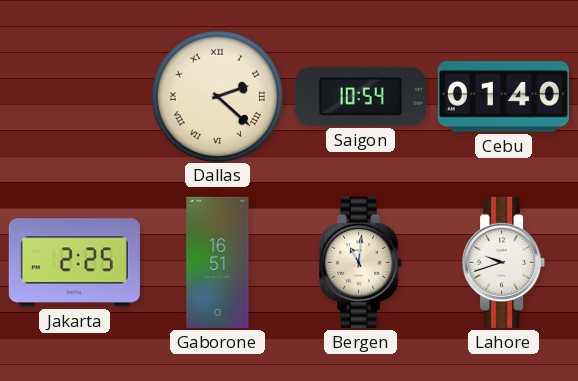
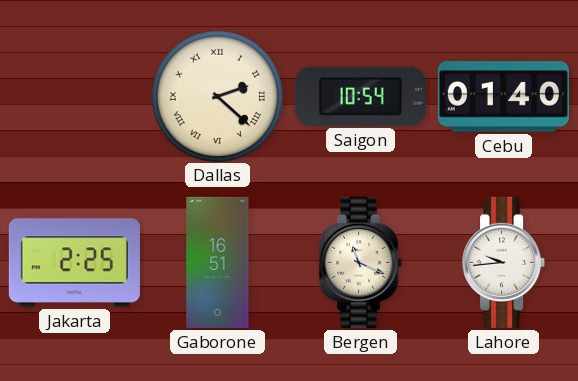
Bergen: 11:01 -> 11:19 (361, 262)
Lahore: 9:42 -> 9:44 (504, 262)
